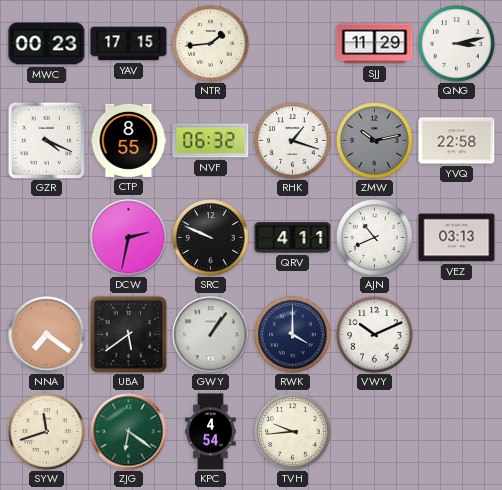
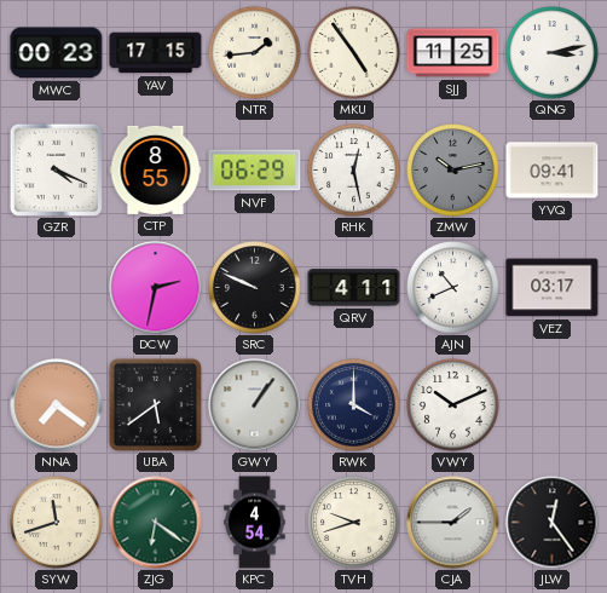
MKU: none -> 4:54 (354, 53)
SJJ: 11:29 -> 11:25 (453, 53)
NVF: 06:32 -> 06:29 (255, 171)
RHK: 1:18 -> 12:28 (354, 171)
YVQ: 22:58 -> 09:41 (553, 171)
VEZ: 03:13 -> 03:17 (553, 288)
TVH: 9:44 -> 9:42 (354, 523)
CJA: none -> 1:45 (453, 523)
JLW: none -> 12:24 (553, 523)
